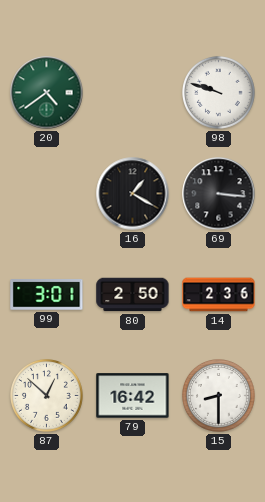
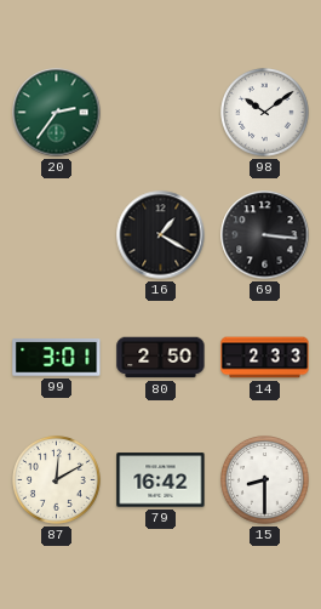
20: 4:39 -> 2:36 (57, 113)
98: 9:48 -> 10:09 (265, 113)
14: 2:36 -> 2:33 (265, 358)
87: 12:52 -> 12:10 (57, 480)
